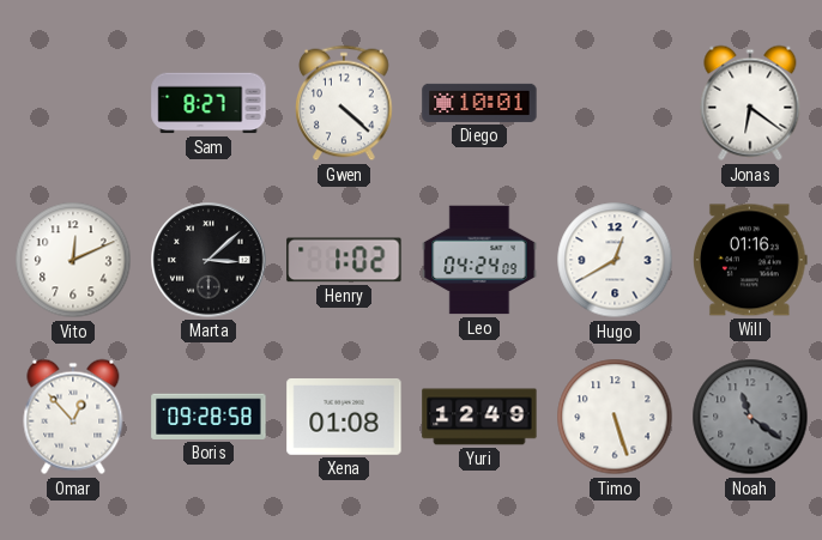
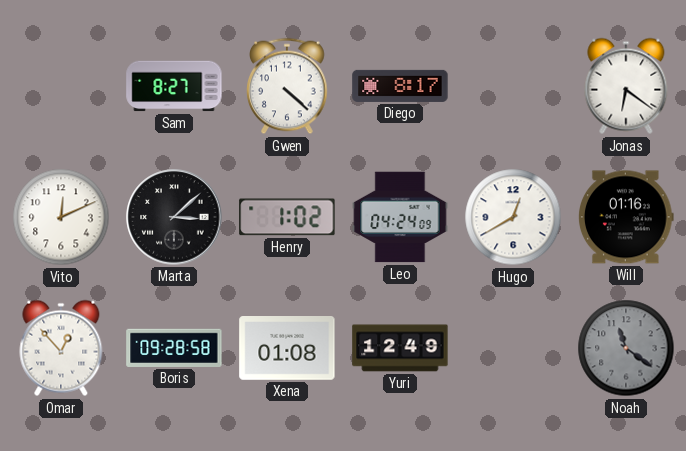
Diego: 10:01 -> 8:17 (400, 86)
Timo: 5:27 -> none (615, 417)
